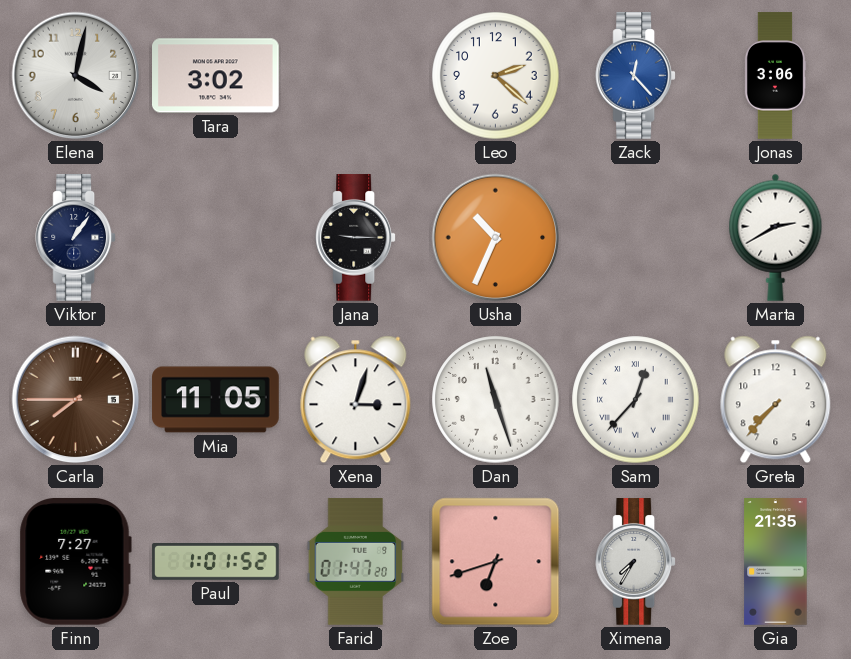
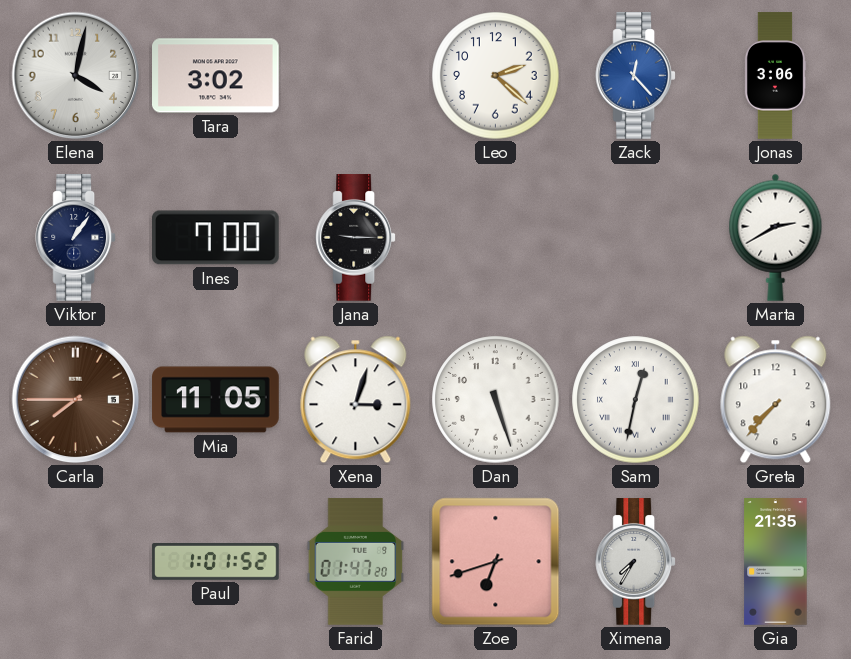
Ines: none -> 7:00 (216, 238)
Usha: 10:34 -> none (496, 238)
Dan: 11:27 -> 5:27 (496, 400)
Sam: 12:37 -> 12:32 (636, 400)
Finn: 7:27 -> none (75, 561)
